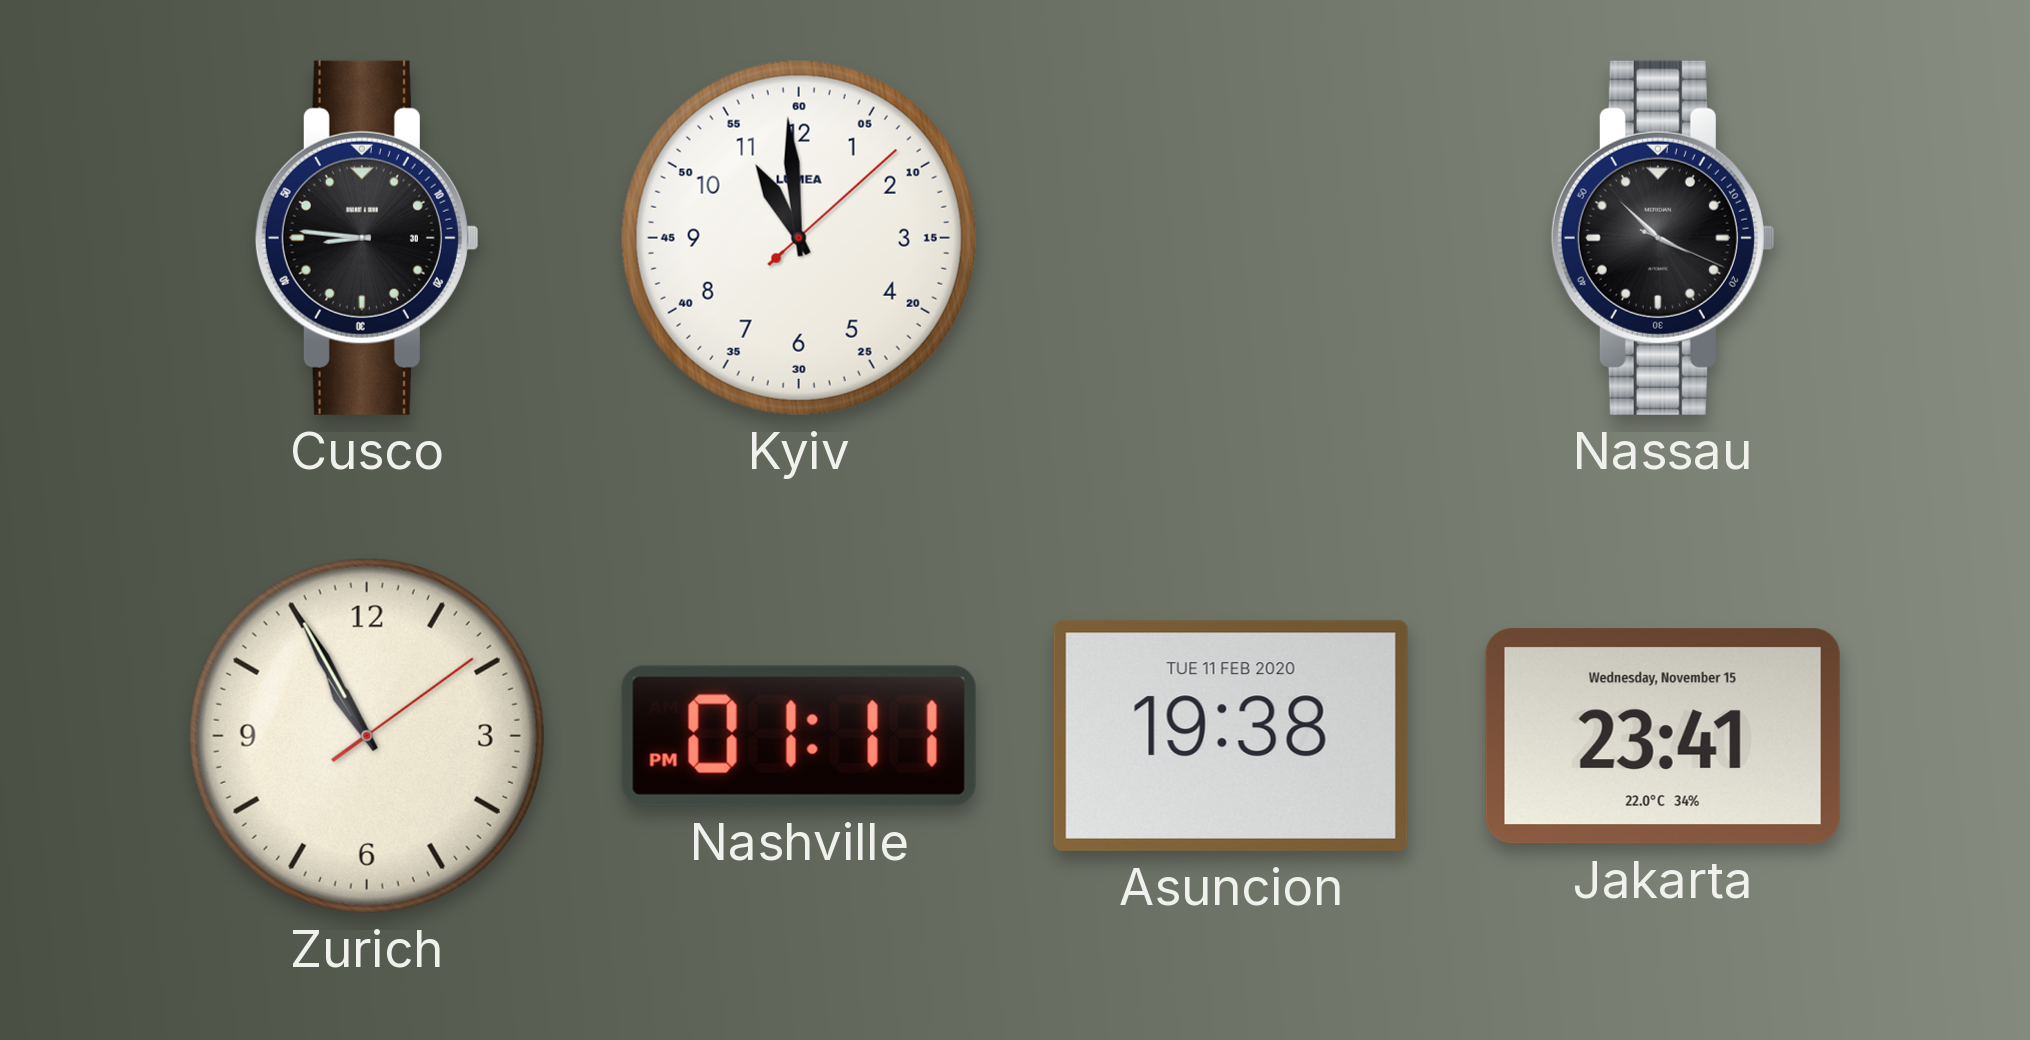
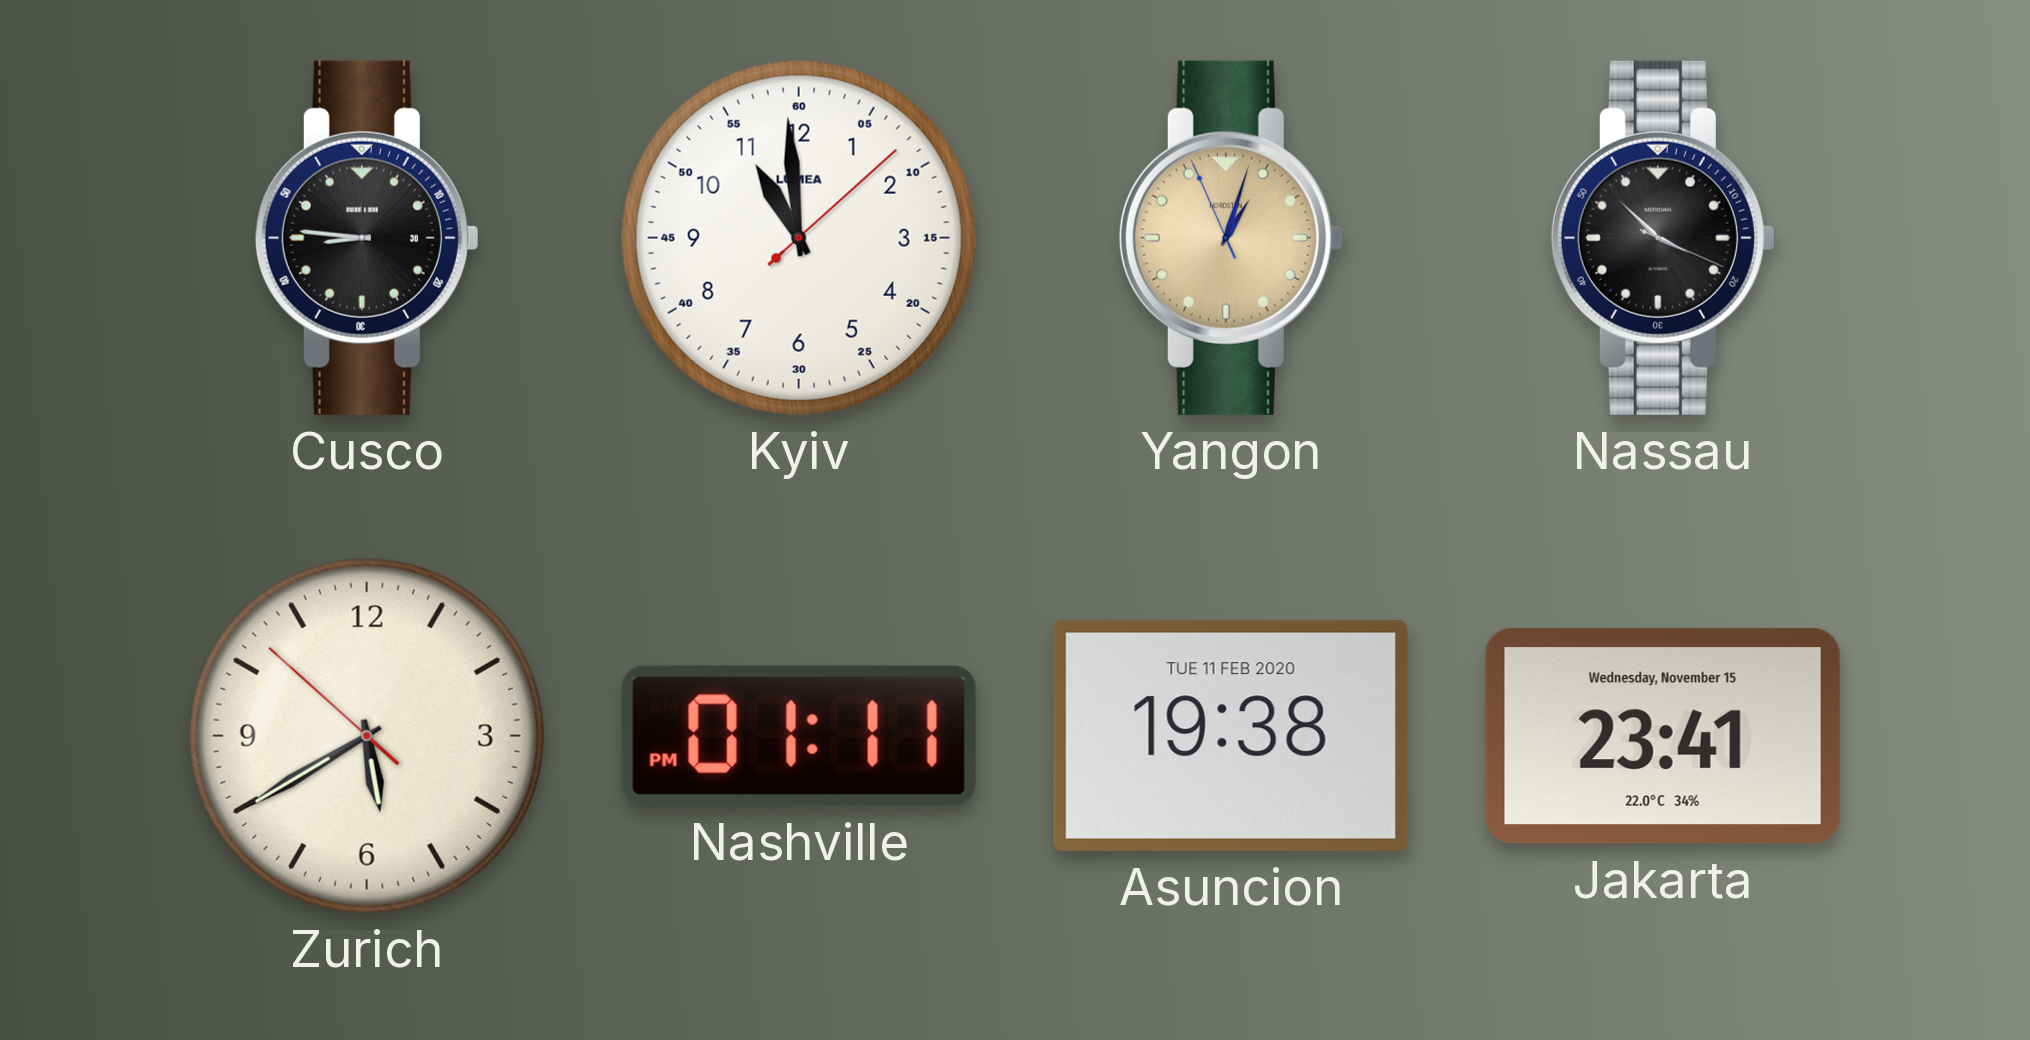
Yangon: none -> 1:02 (1231, 238)
Zurich: 10:55 -> 5:39 (367, 736)
